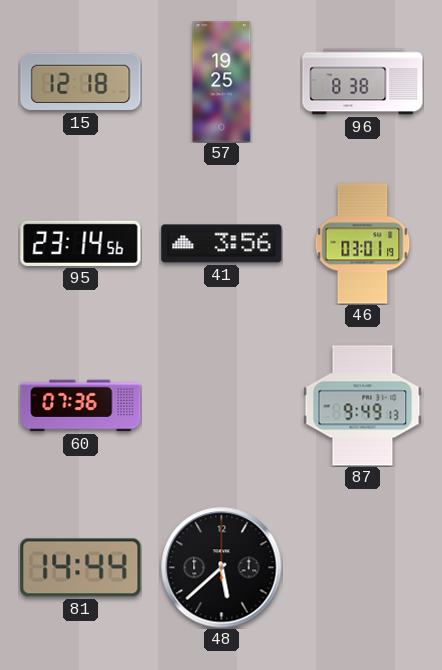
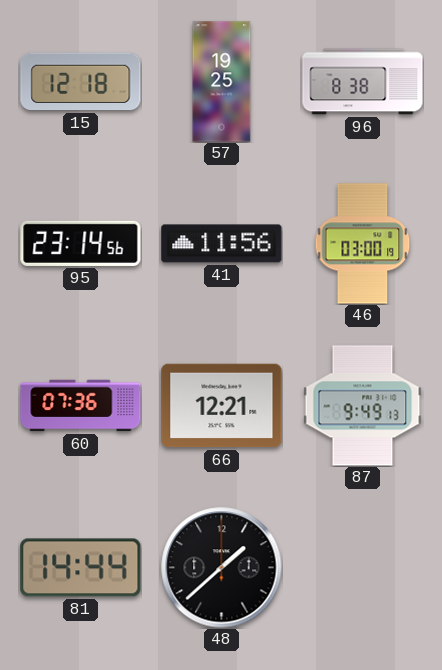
41: 3:56 -> 11:56 (222, 244)
46: 03:01 -> 03:00 (363, 244)
66: none -> 12:21 (222, 406)
48: 5:38 -> 1:38 (222, 568)
